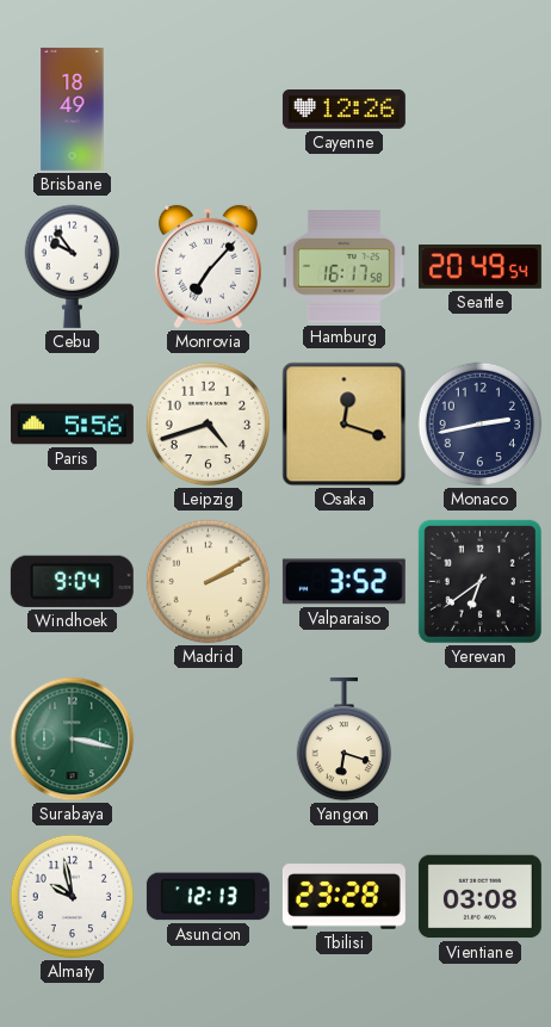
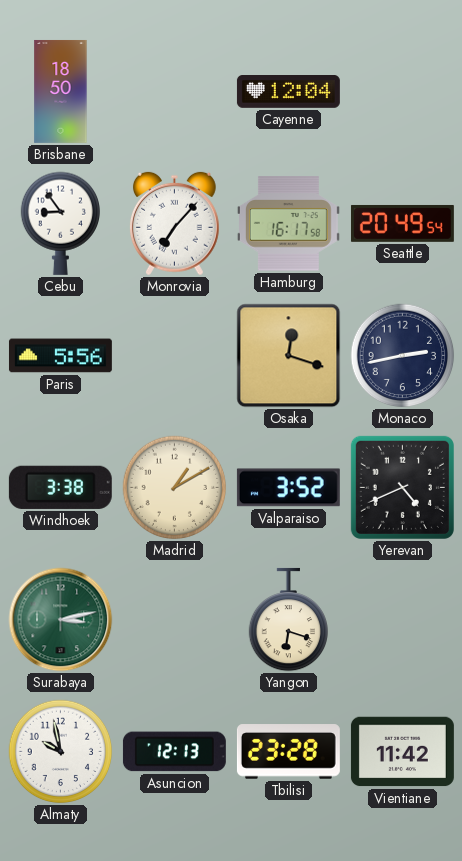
Brisbane: 18:49 -> 18:50 (61, 91)
Cayenne: 12:26 -> 12:04 (288, 92)
Cebu: 9:54 -> 8:54 (60, 223)
Leipzig: 4:42 -> none (209, 425)
Windhoek: 9:04 -> 3:38 (60, 487)
Madrid: 2:10 -> 1:10 (175, 488)
Yerevan: 6:39 -> 4:41 (402, 487)
Surabaya: 3:17 -> 3:13 (61, 620)
Vientiane: 03:08 -> 11:42 (402, 752)
